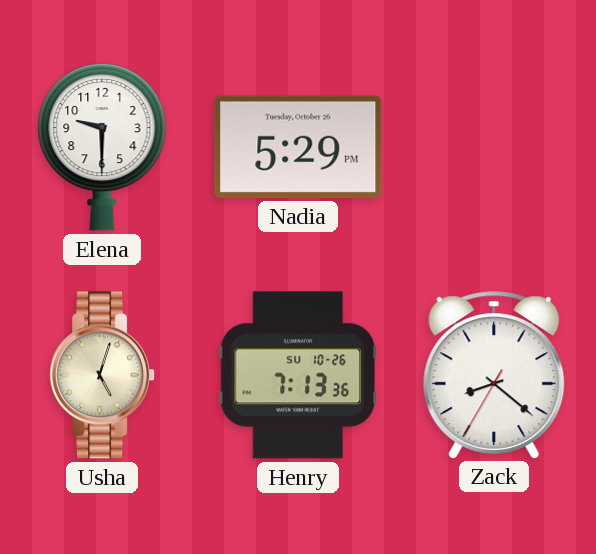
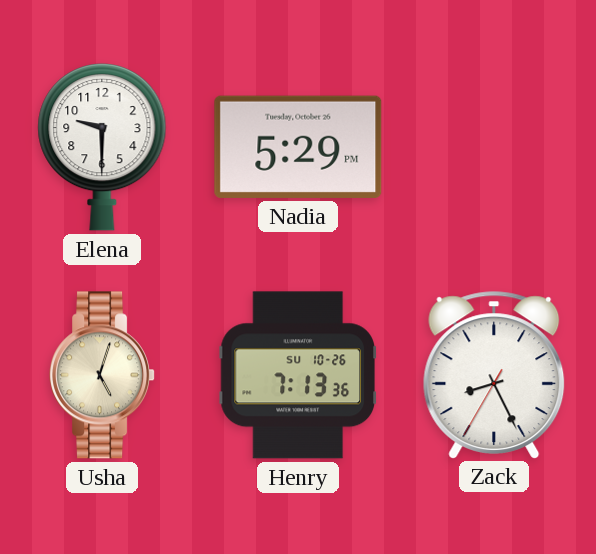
Zack: 8:21 -> 8:25 (494, 375)
